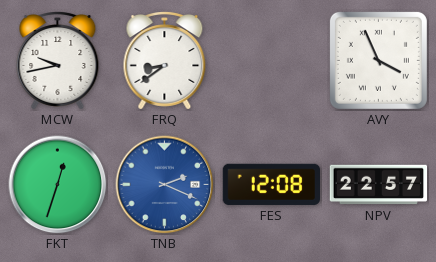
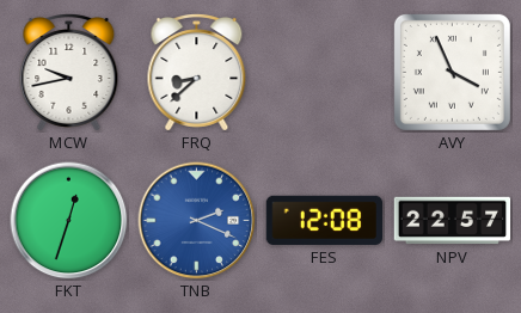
FRQ: 8:39 -> 8:38 (197, 73)
